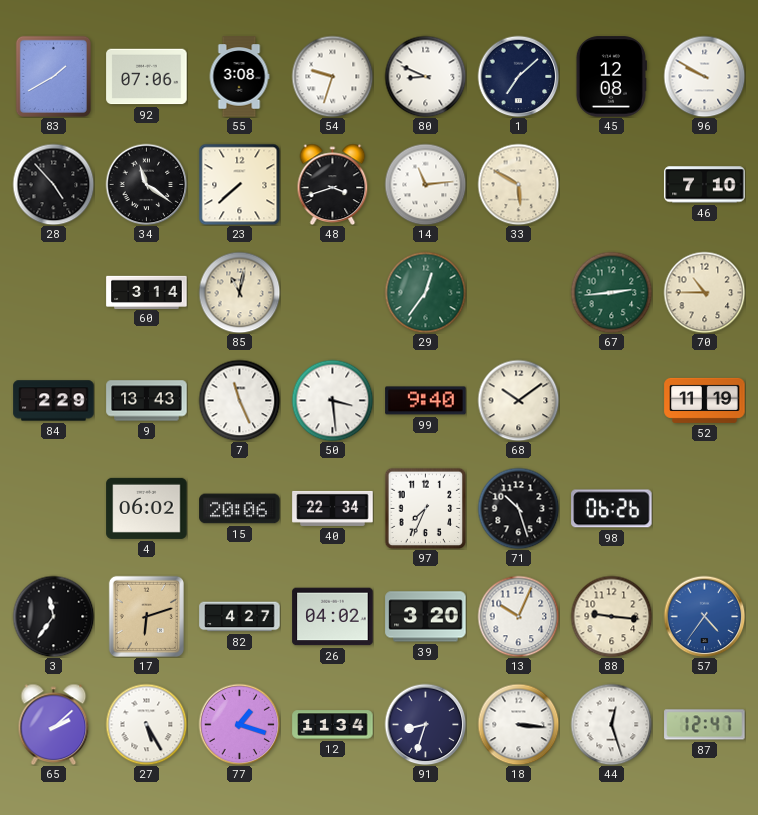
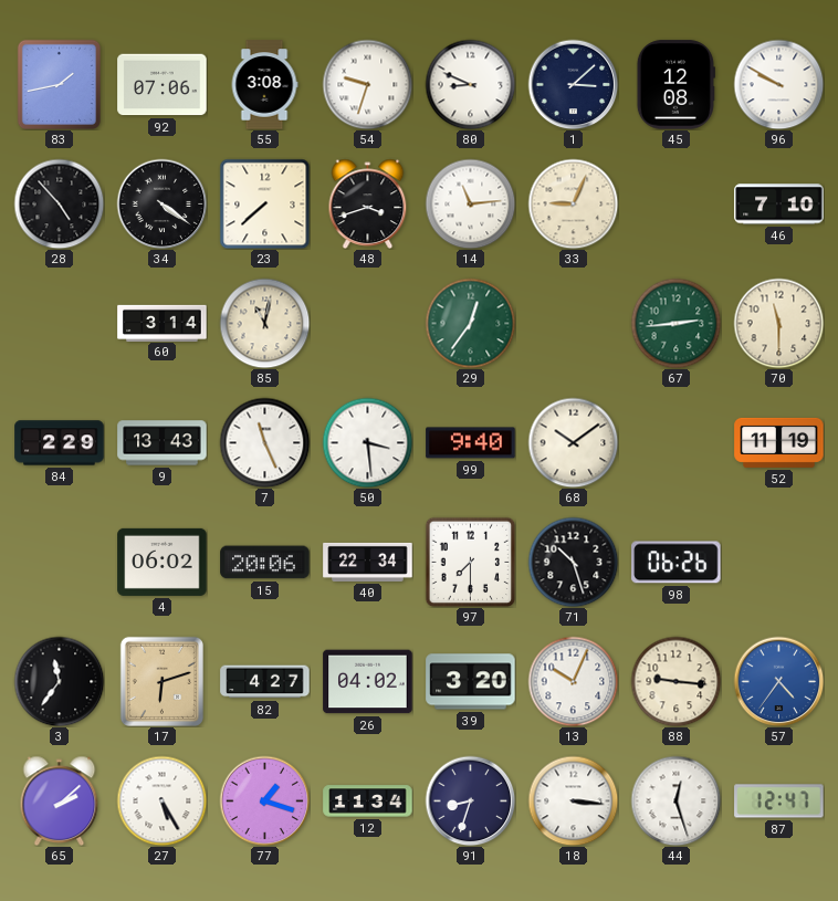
83: 1:40 -> 1:43 (59, 84)
1: 7:08 -> 3:08 (573, 84)
34: 11:21 -> 4:21 (161, 203)
33: 5:50 -> 9:04 (573, 203)
70: 10:45 -> 11:30 (778, 323)
97: 7:34 -> 7:30 (470, 562)
